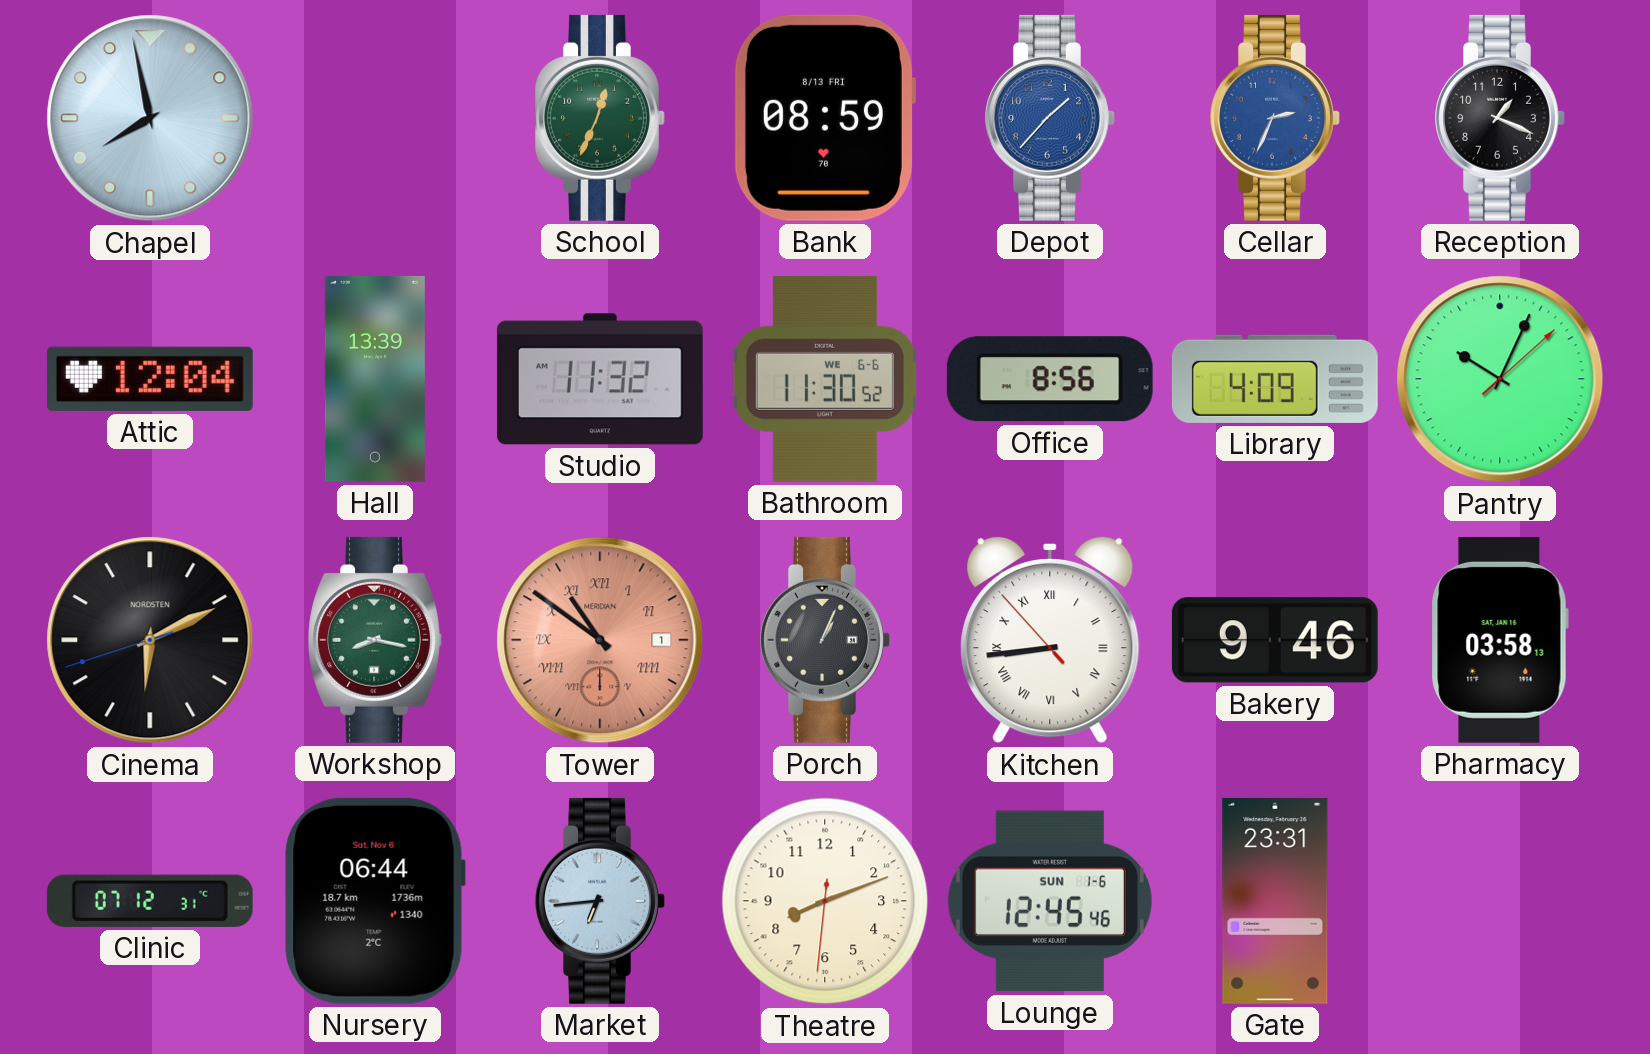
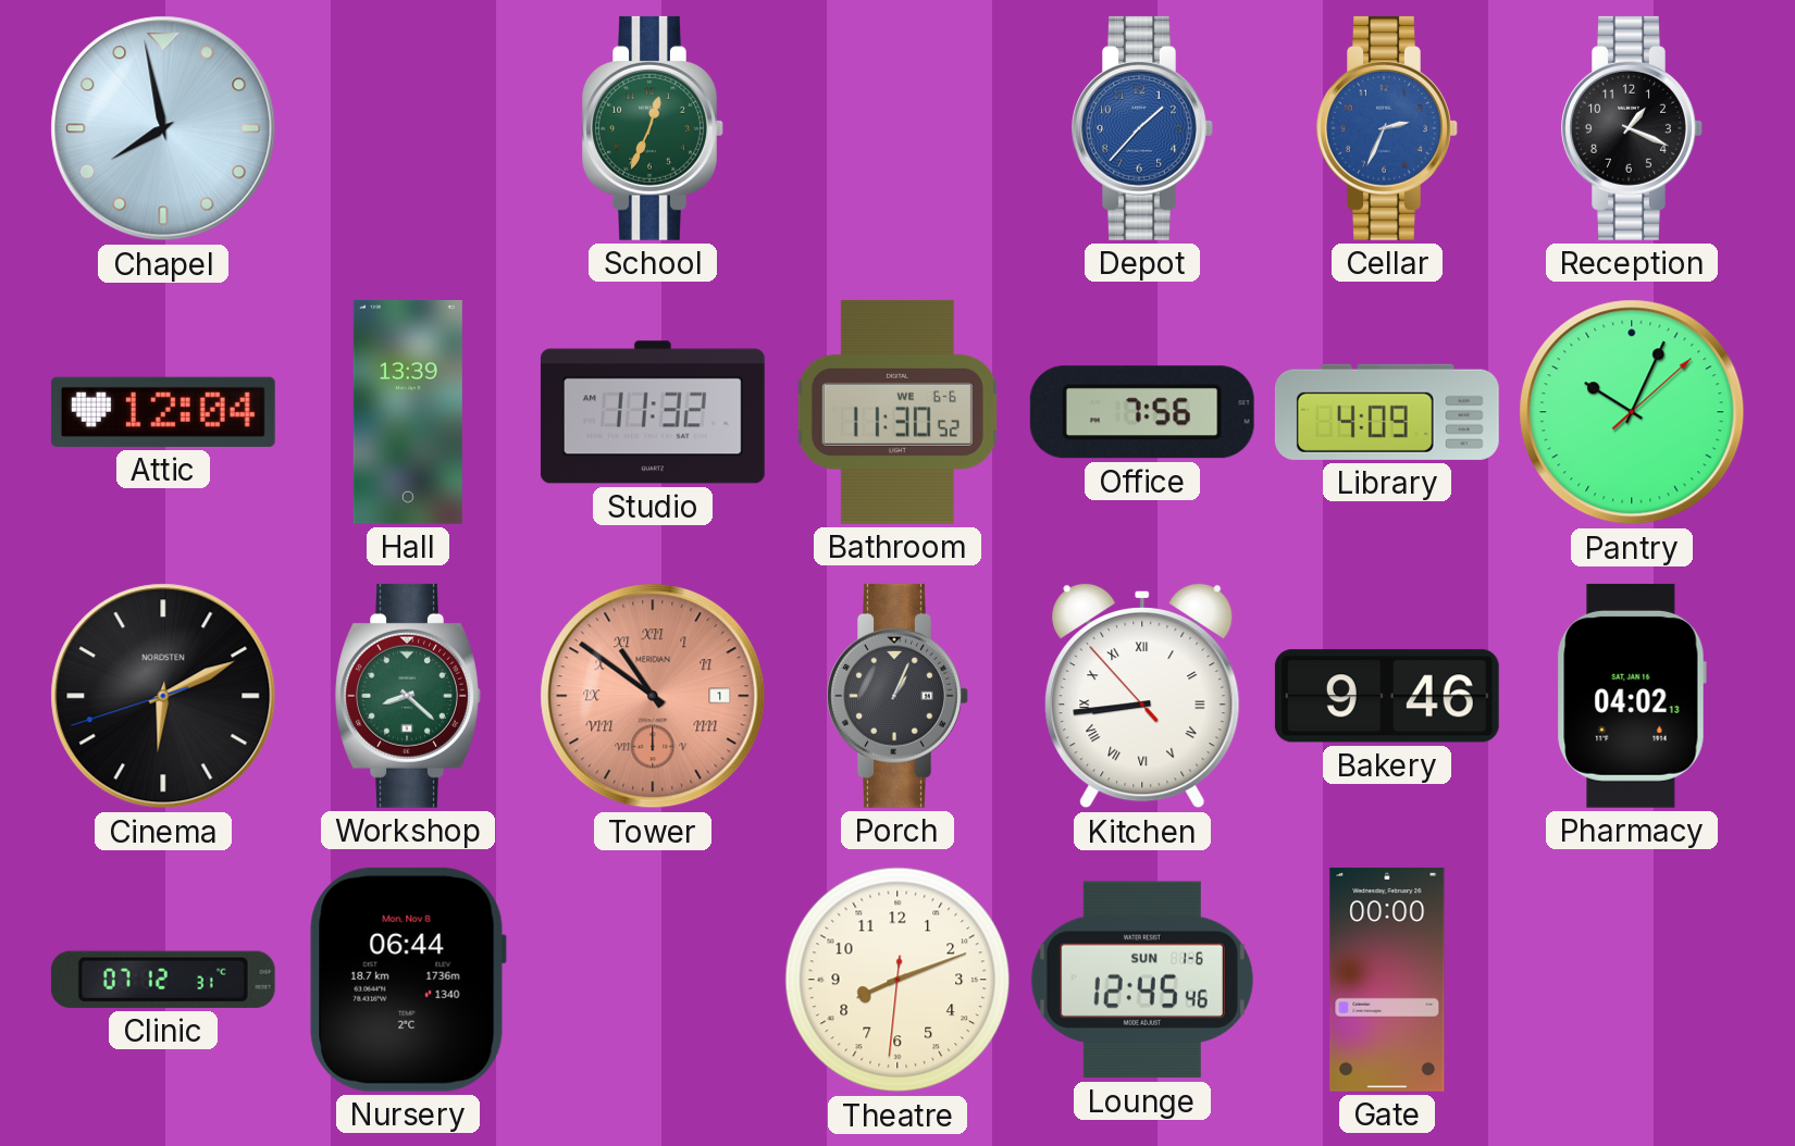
Bank: 08:59 -> none (824, 118)
Office: 8:56 -> 7:56 (1142, 412)
Workshop: 8:17 -> 8:22 (408, 696)
Pharmacy: 03:58 -> 04:02 (1632, 696)
Nursery date: Sat, Nov 6 -> Mon, Nov 8 (408, 980)
Market: 6:44 -> none (600, 901)
Gate: 23:31 -> 00:00 (1387, 980)
